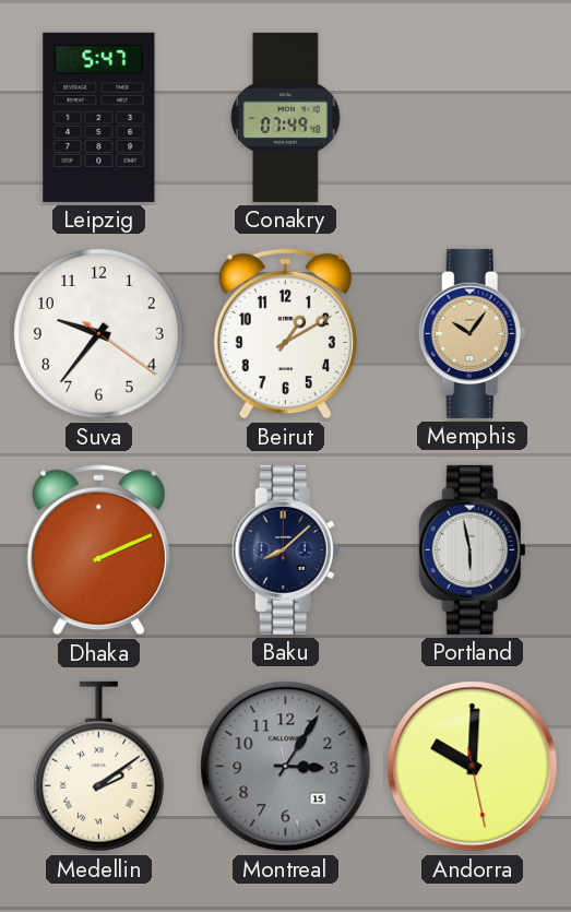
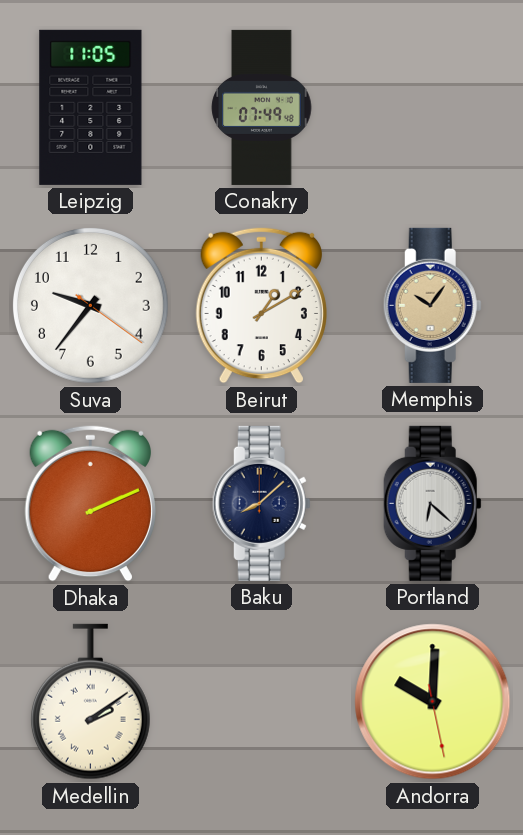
Leipzig: 5:47 -> 11:05 (91, 107)
Portland: 5:58 -> 6:22 (432, 503)
Montreal: 3:05 -> none (286, 767)
